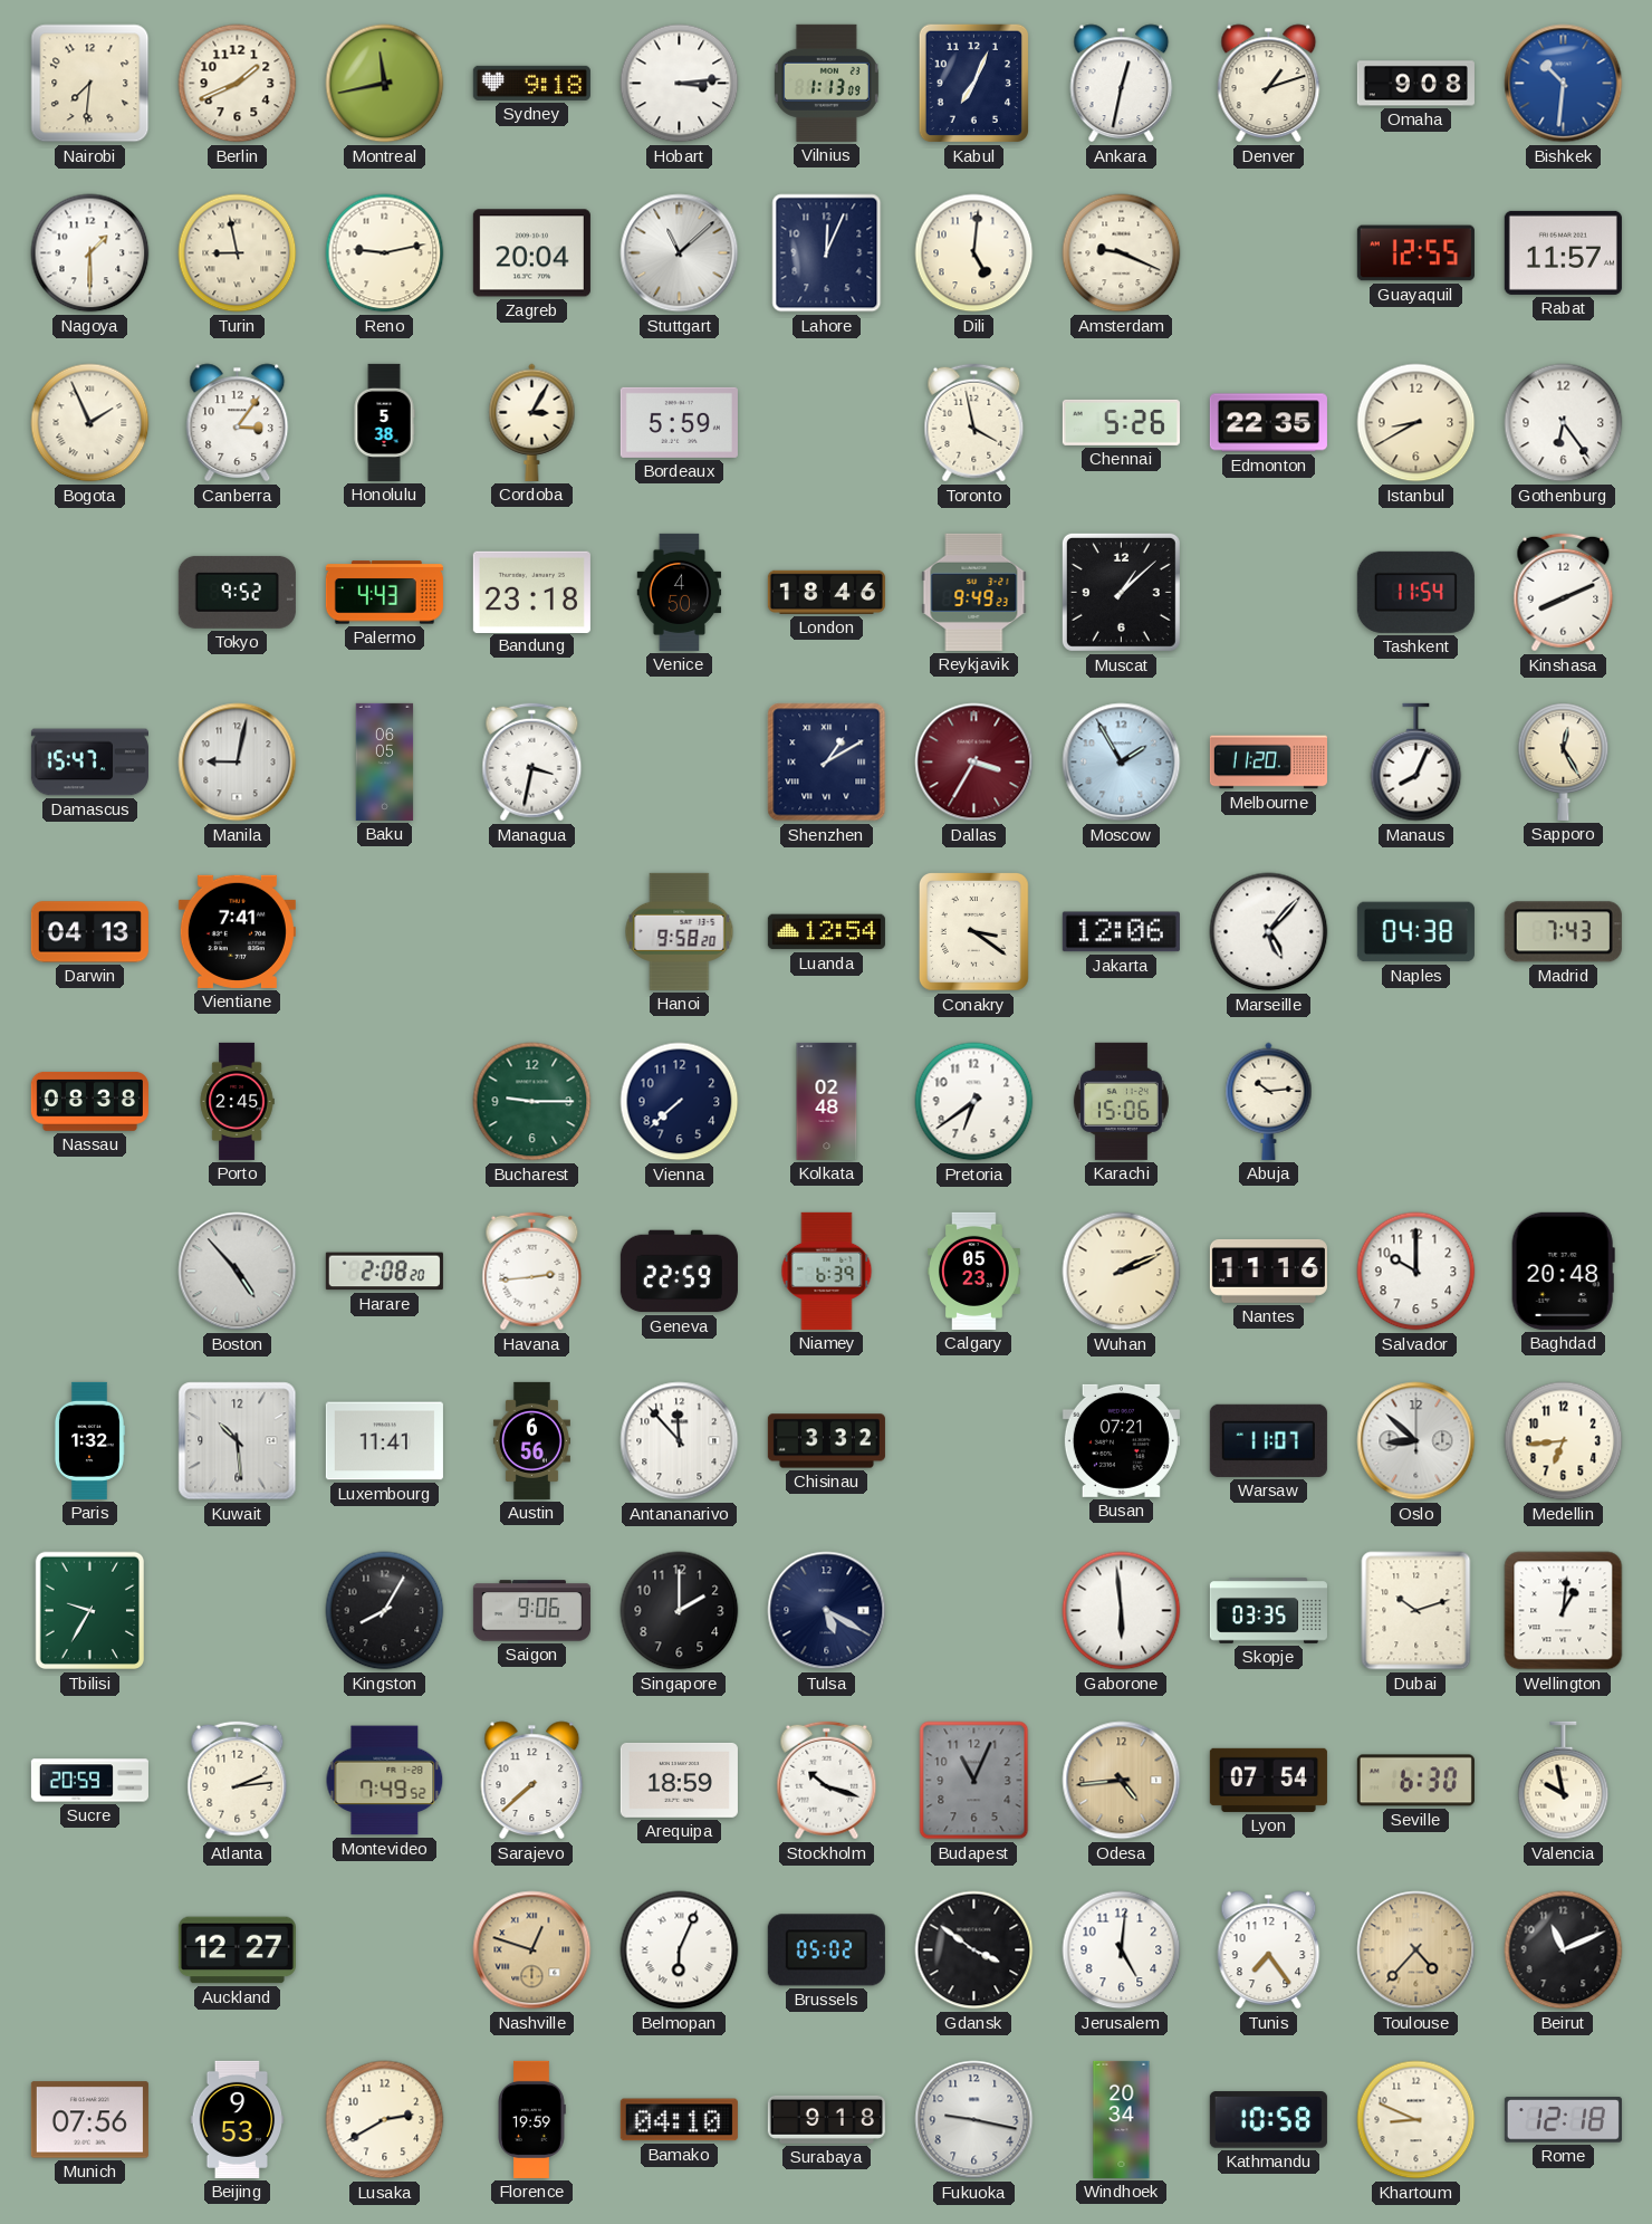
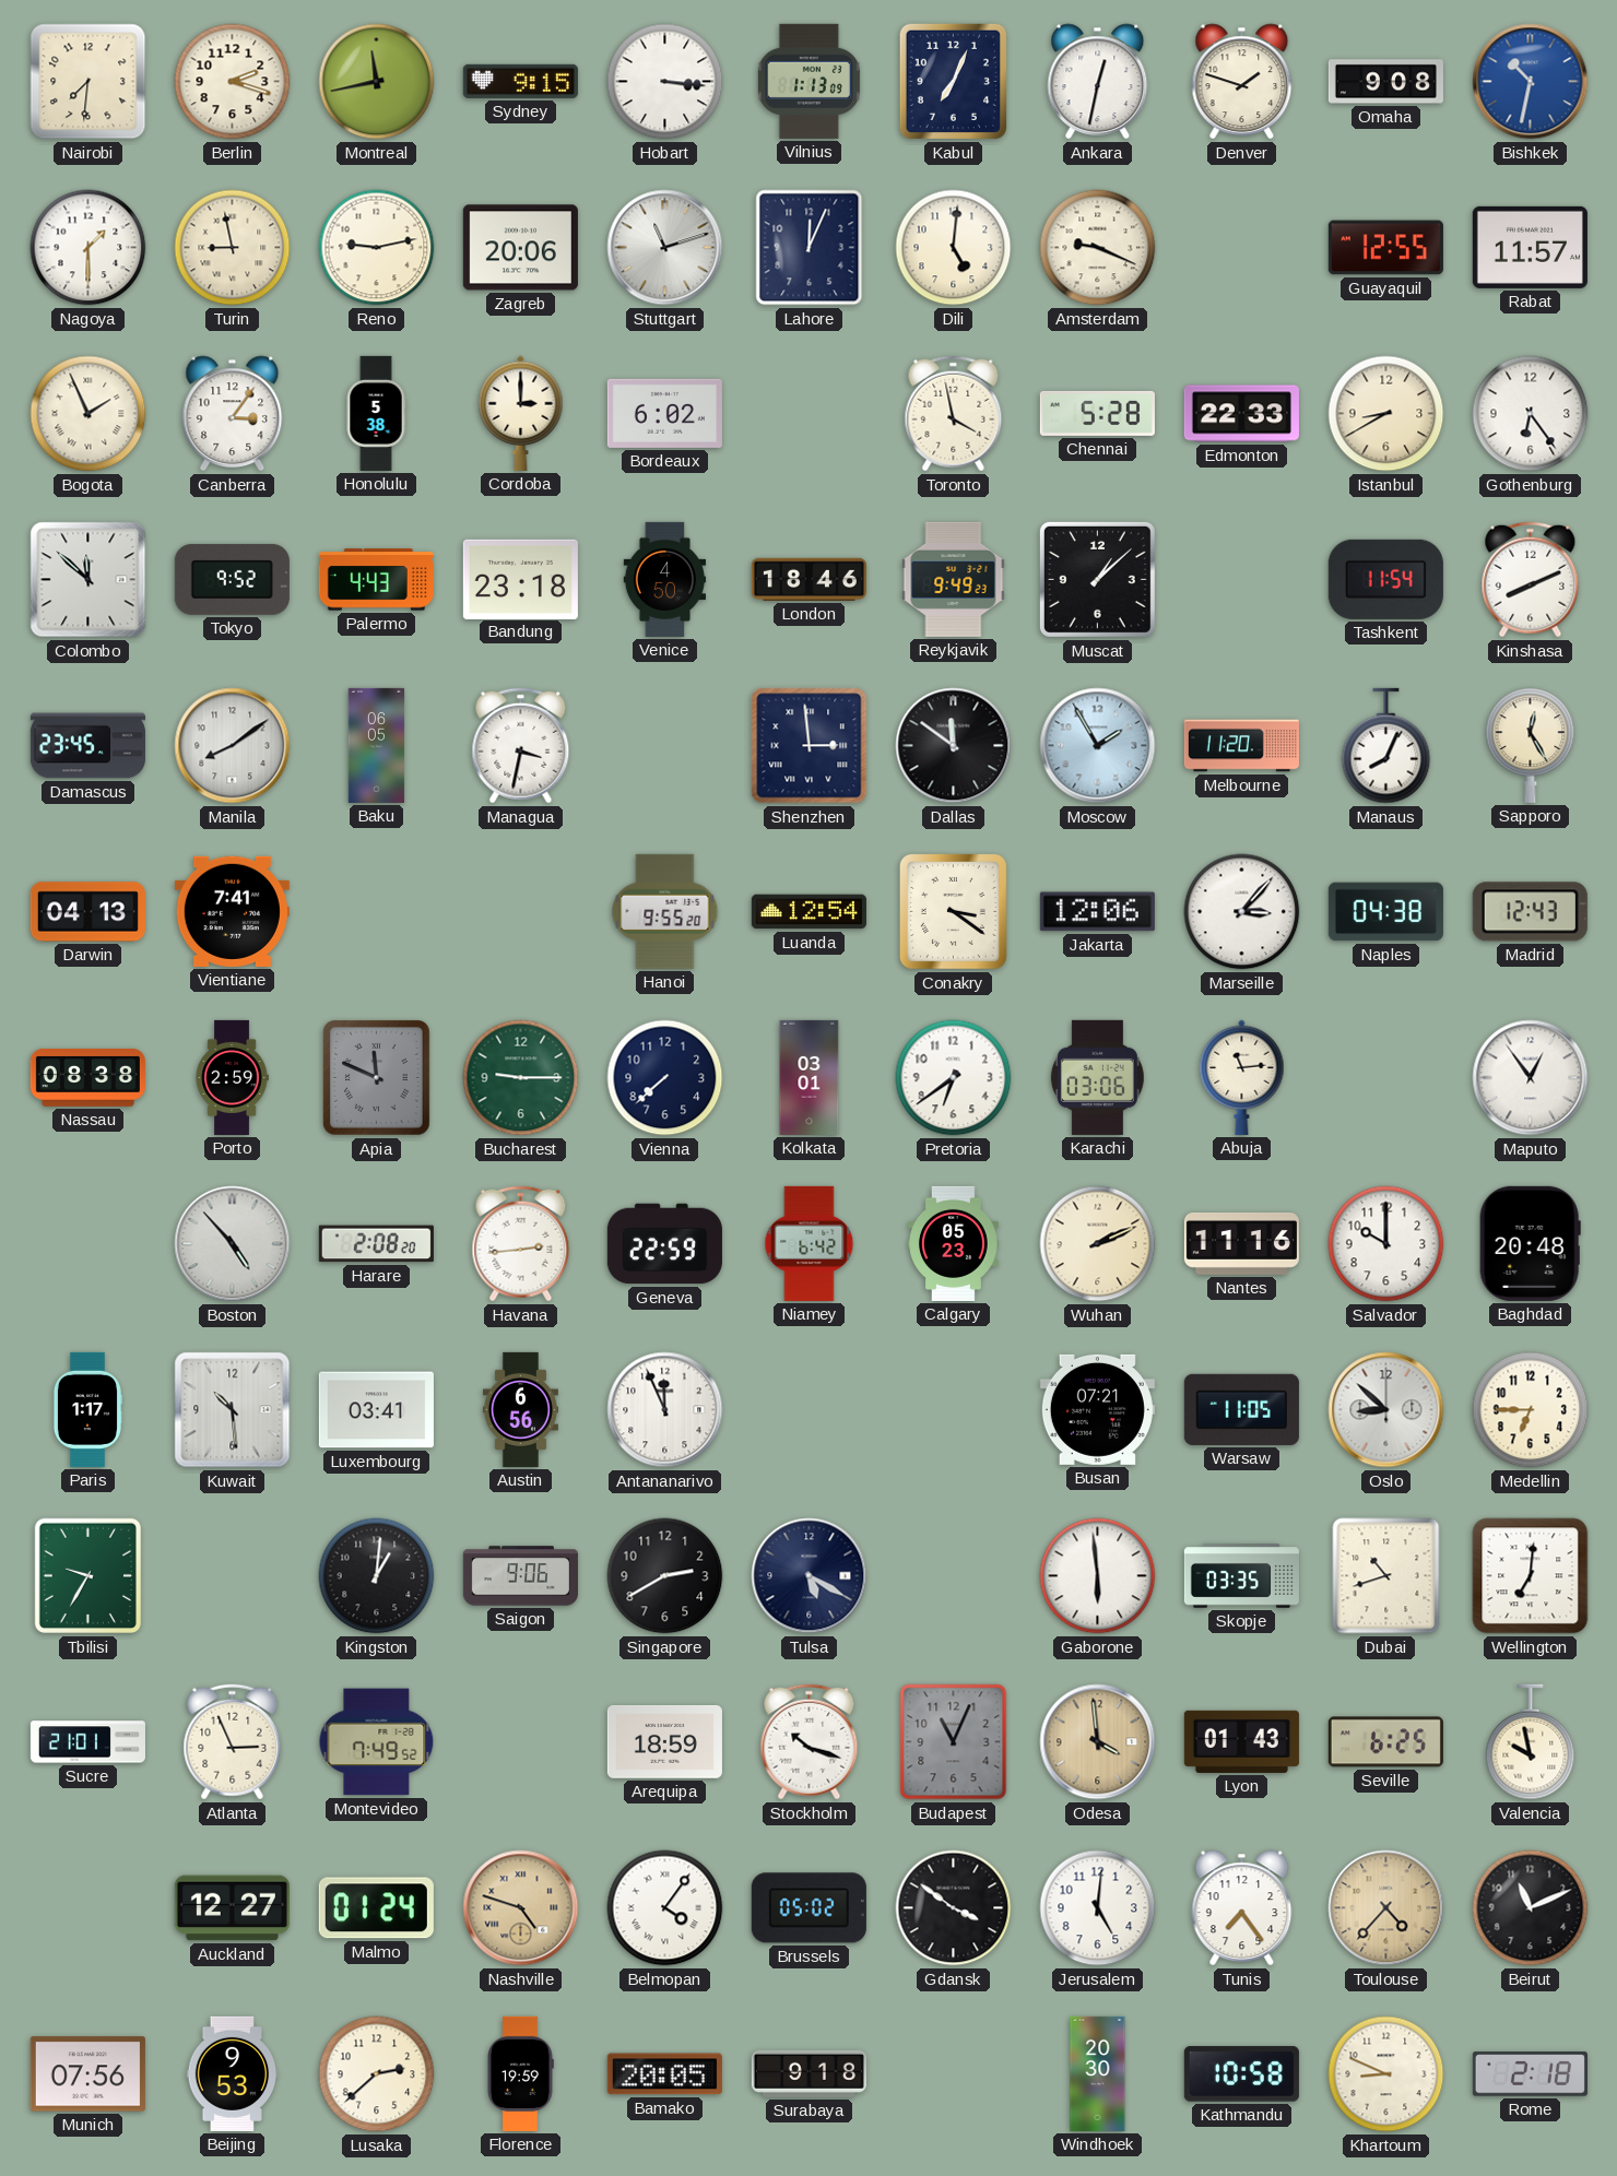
Berlin: 1:41 -> 2:18 (233, 82)
Sydney: 9:18 -> 9:15 (520, 81)
Hobart: 3:14 -> 3:16 (665, 82)
Denver: 1:12 -> 1:48 (1242, 82)
Bishkek: 10:31 -> 10:32 (1531, 82)
Zagreb: 20:04 -> 20:06 (520, 248)
Stuttgart: 11:08 -> 11:12 (665, 248)
Cordoba: 3:05 -> 3:00 (521, 413)
Bordeaux: 5:59 -> 6:02 (664, 413)
Chennai: 5:26 -> 5:28 (1097, 413)
Edmonton: 22:35 -> 22:33 (1241, 414)
Colombo: none -> 11:52 (88, 580)
Damascus: 15:47 -> 23:45 (87, 746)
Manila: 9:02 -> 8:09 (233, 746)
Shenzhen: 1:10 -> 2:59 (810, 746)
Dallas: 3:35 -> 11:51 (954, 746)
Dallas dial: burgundy -> black (954, 746)
Hanoi: 9:58 -> 9:55 (665, 911)
Marseille: 5:07 -> 3:07 (1242, 912)
Madrid: 7:43 -> 12:43 (1530, 912)
Porto: 2:45 -> 2:59 (232, 1077)
Apia: none -> 11:49 (376, 1078)
Kolkata: 02:48 -> 03:01 (810, 1077)
Karachi: 15:06 -> 03:06 (1097, 1077)
Abuja: 10:14 -> 11:14 (1242, 1077)
Maputo: none -> 12:54 (1531, 1078)
Niamey: 6:39 -> 6:42 (810, 1243)
Paris: 1:32 -> 1:17 (87, 1409)
Luxembourg: 11:41 -> 03:41 (376, 1410)
Antananarivo: 11:53 -> 11:56 (665, 1410)
Chisinau: 3:32 -> none (826, 1441)
Warsaw: 11:07 -> 11:05 (1241, 1409)
Medellin: 6:44 -> 6:45 (1531, 1410)
Kingston: 8:05 -> 1:01 (377, 1576)
Singapore: 2:00 -> 2:40 (665, 1576)
Dubai: 10:12 -> 10:42 (1386, 1576)
Wellington: 1:01 -> 7:01 (1531, 1576)
Sucre: 20:59 -> 21:01 (87, 1742)
Atlanta: 2:14 -> 2:56 (233, 1742)
Sarajevo: 7:38 -> none (532, 1781)
Odesa: 4:44 -> 3:59 (1098, 1742)
Lyon: 07:54 -> 01:43 (1241, 1741)
Seville: 6:30 -> 6:25 (1385, 1742)
Malmo: none -> 01:24 (376, 1908)
Nashville: 12:48 -> 4:48 (521, 1908)
Belmopan: 6:04 -> 4:06 (665, 1908)
Lusaka: 2:40 -> 2:38 (377, 2074)
Bamako: 04:10 -> 20:05 (664, 2074)
Fukuoka: 9:17 -> none (974, 2120)
Windhoek: 20:34 -> 20:30 (1098, 2073)
Rome: 12:18 -> 2:18 (1530, 2074)
